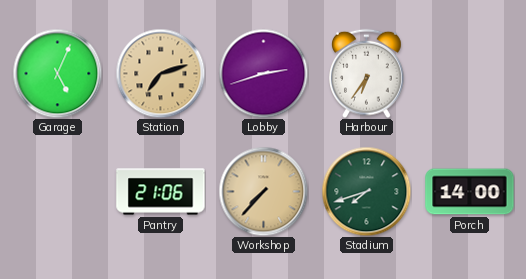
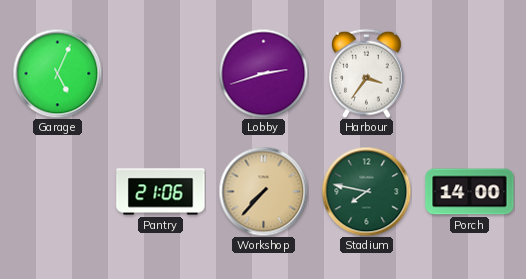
Station: 7:12 -> none (160, 73)
Harbour: 6:36 -> 3:36 (367, 73)
Stadium: 7:42 -> 7:47 (366, 191)
